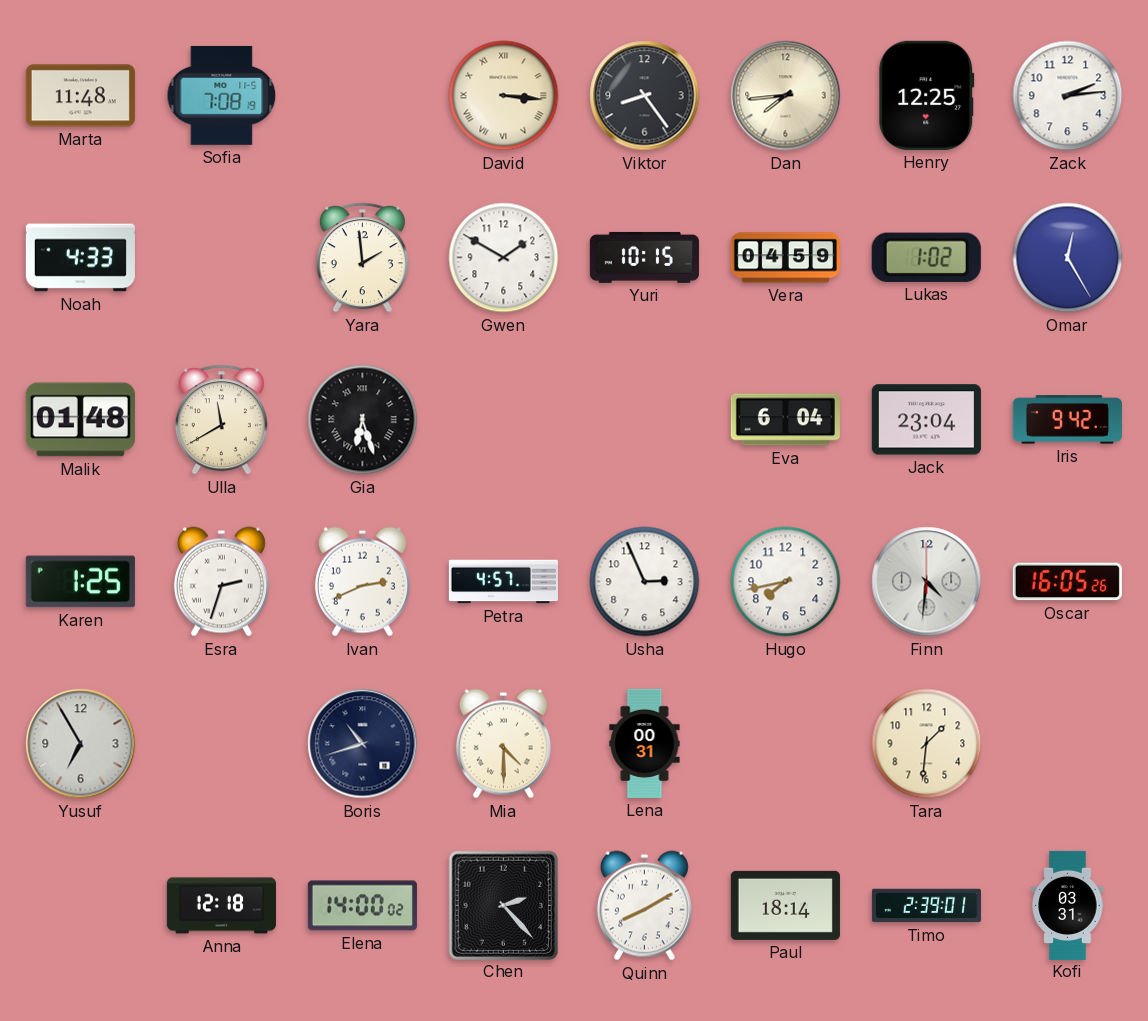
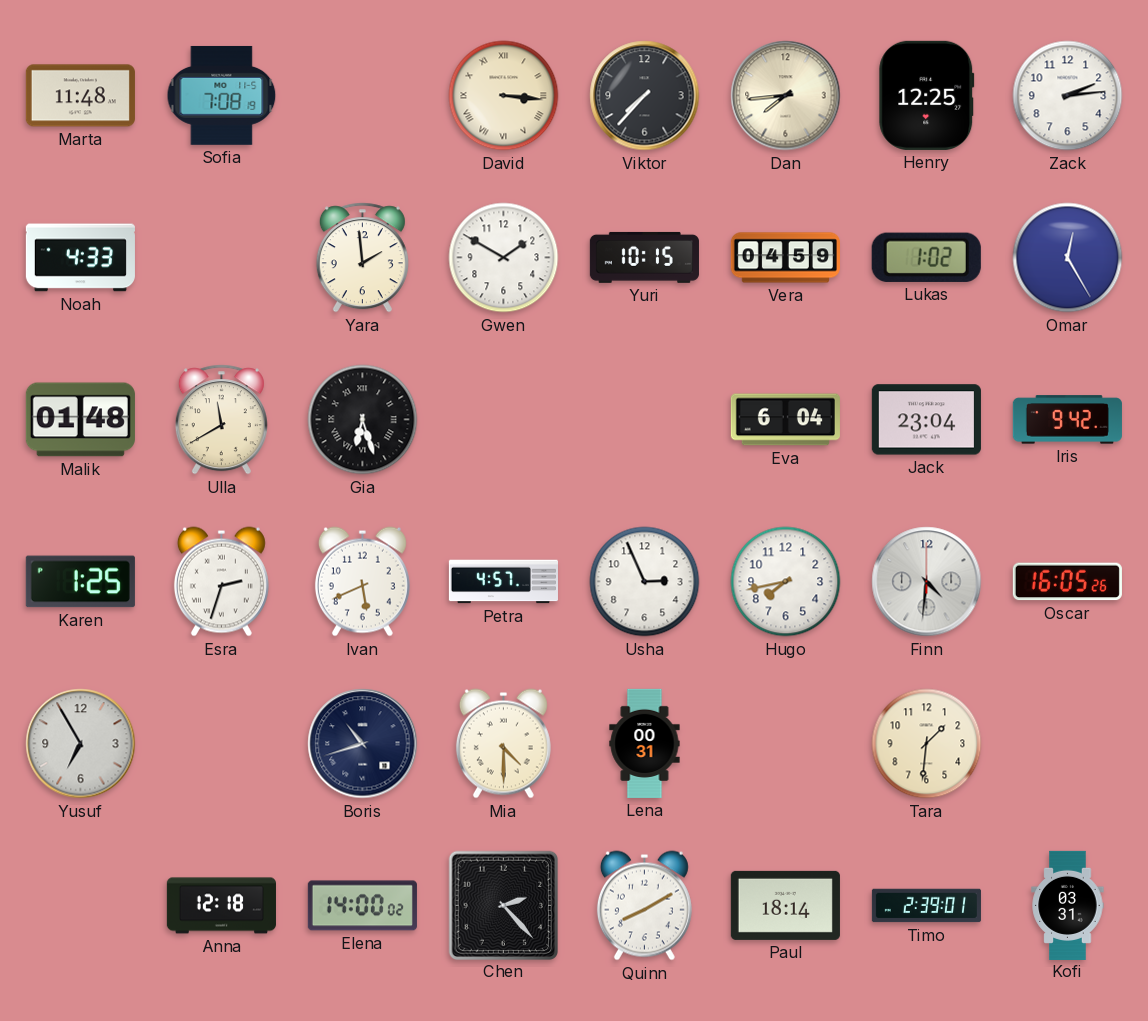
Viktor: 8:24 -> 7:37 (645, 96)
Ivan: 2:41 -> 5:41 (362, 582)
